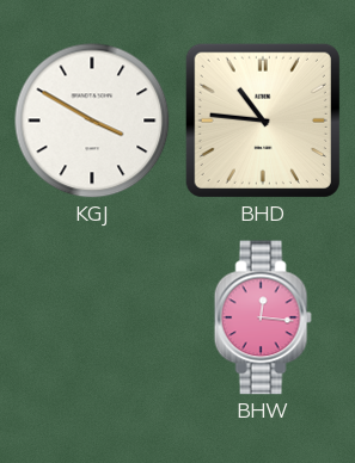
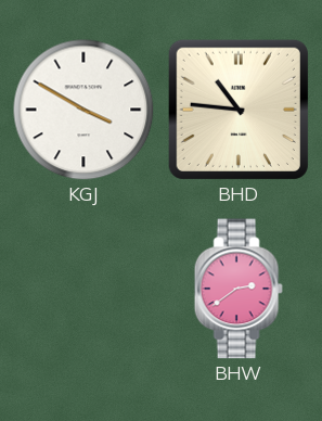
BHW: 12:16 -> 2:39 (239, 289)
